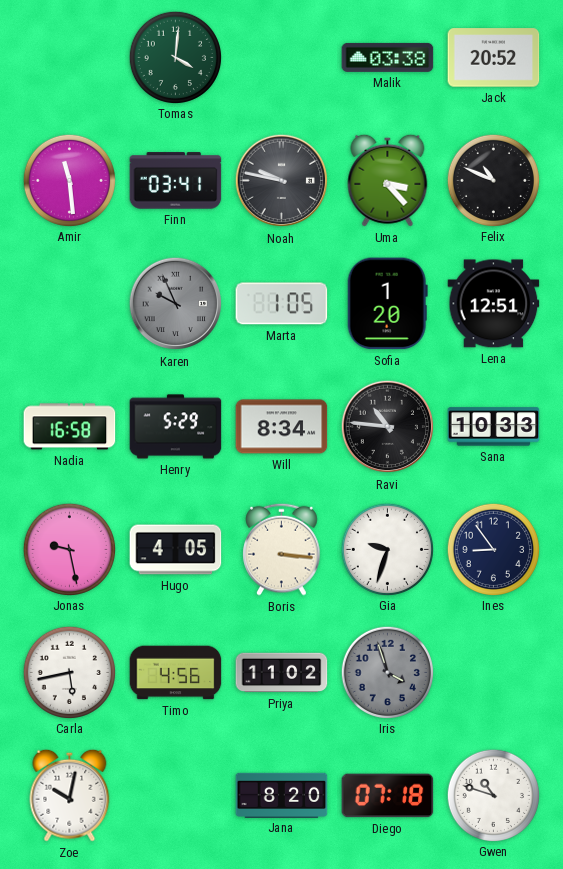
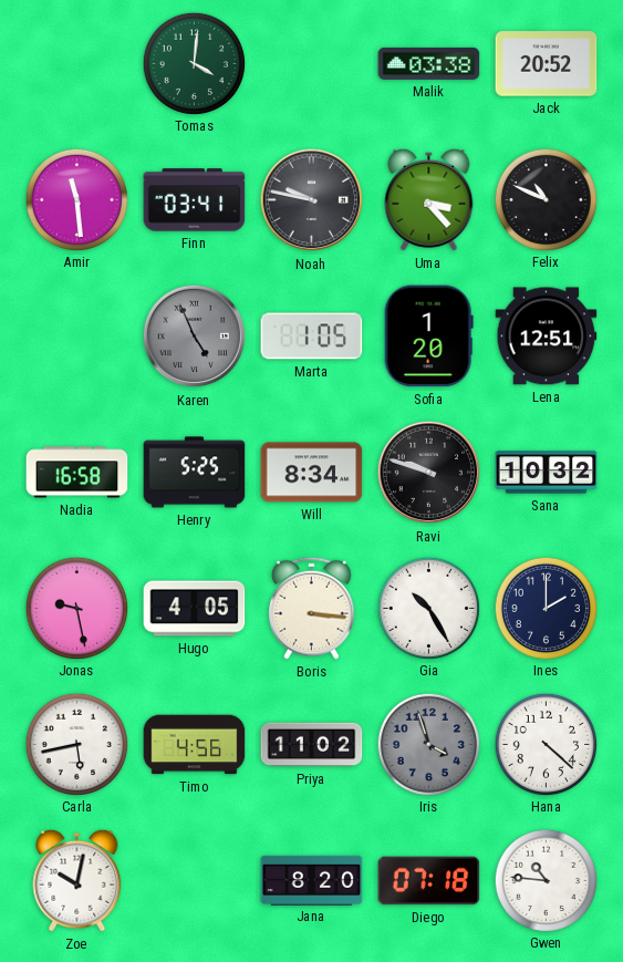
Karen: 9:56 -> 4:56 (194, 337)
Henry: 5:29 -> 5:25 (195, 473)
Ravi: 10:46 -> 9:48 (428, 473)
Sana: 10:33 -> 10:32 (547, 473)
Gia: 9:33 -> 10:25 (428, 608)
Ines: 8:54 -> 2:00 (546, 608)
Hana: none -> 4:22 (546, 744)
Gwen: 10:48 -> 10:46 (546, 880)
